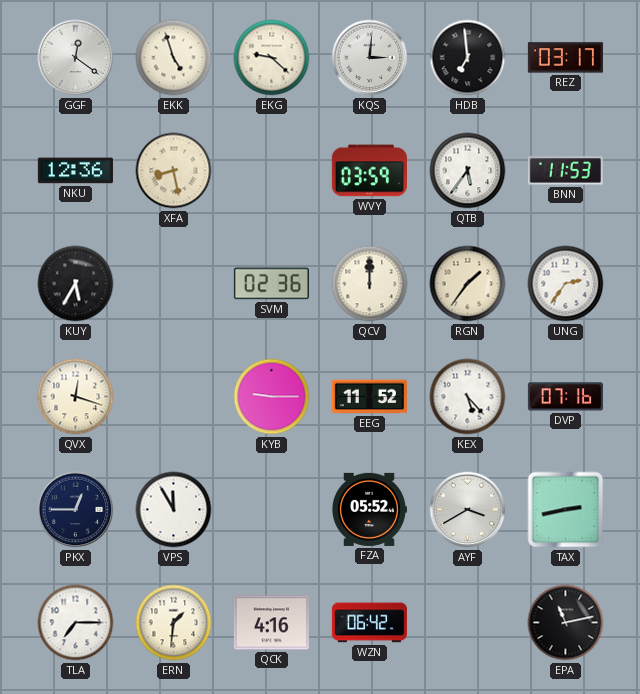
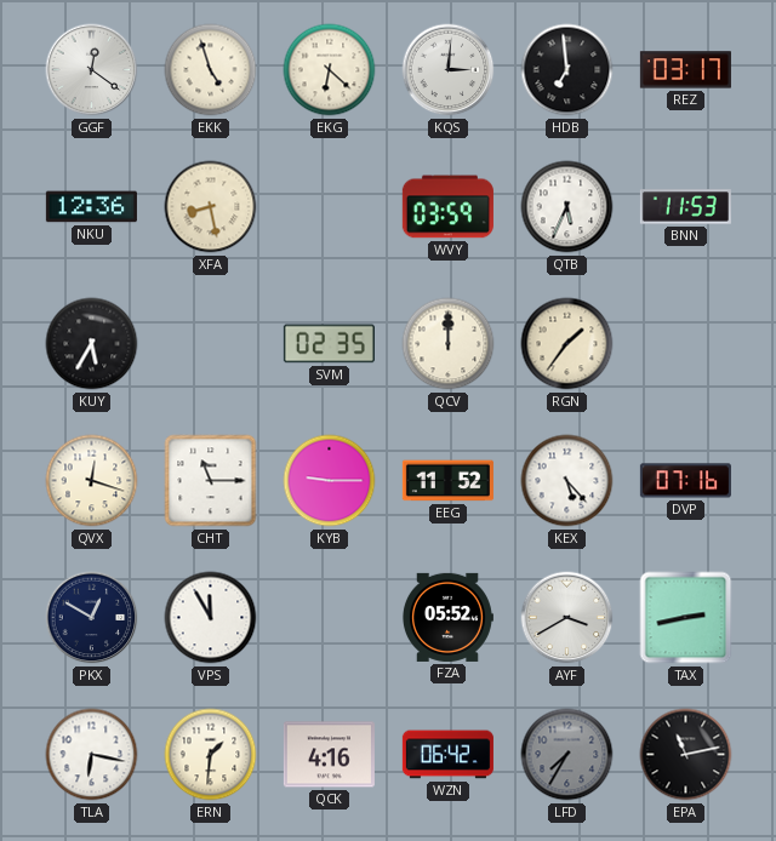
EKG: 9:22 -> 6:22 (330, 70)
QTB: 5:36 -> 5:34 (567, 207)
SVM: 02:36 -> 02:35 (329, 344)
UNG: 2:36 -> none (566, 284)
CHT: none -> 11:15 (211, 481)
PKX: 12:45 -> 12:50 (92, 618)
TLA: 7:15 -> 6:17 (92, 755)
LFD: none -> 7:35 (567, 755)
